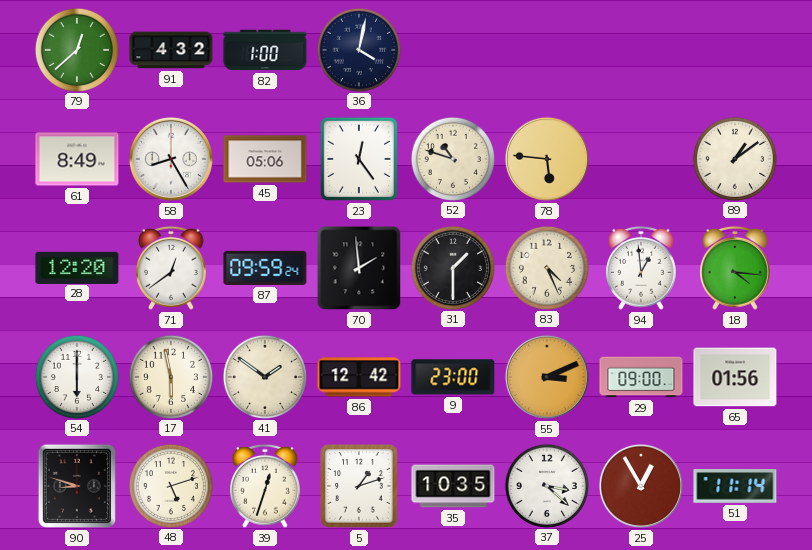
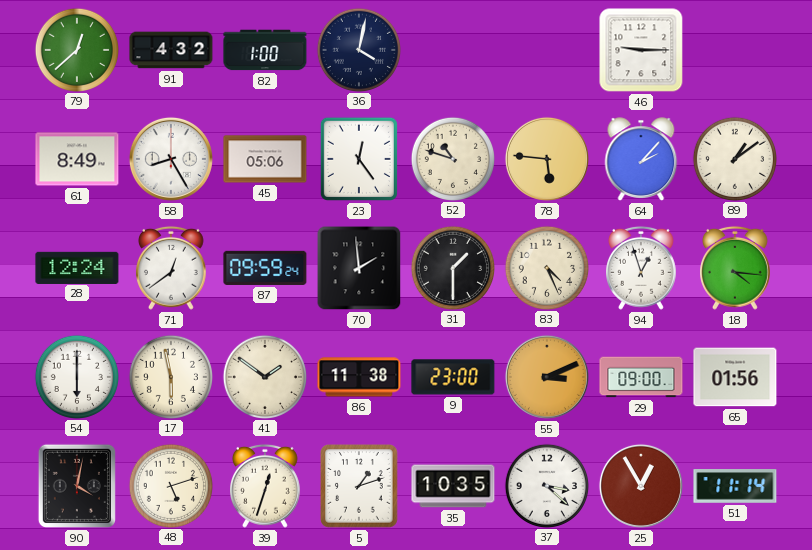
46: none -> 9:15 (641, 50)
64: none -> 2:07 (641, 159)
28: 12:20 -> 12:24 (77, 267)
94: 12:59 -> 12:57 (642, 268)
86: 12:42 -> 11:38 (359, 377)
90: 8:48 -> 4:02 (77, 486)
